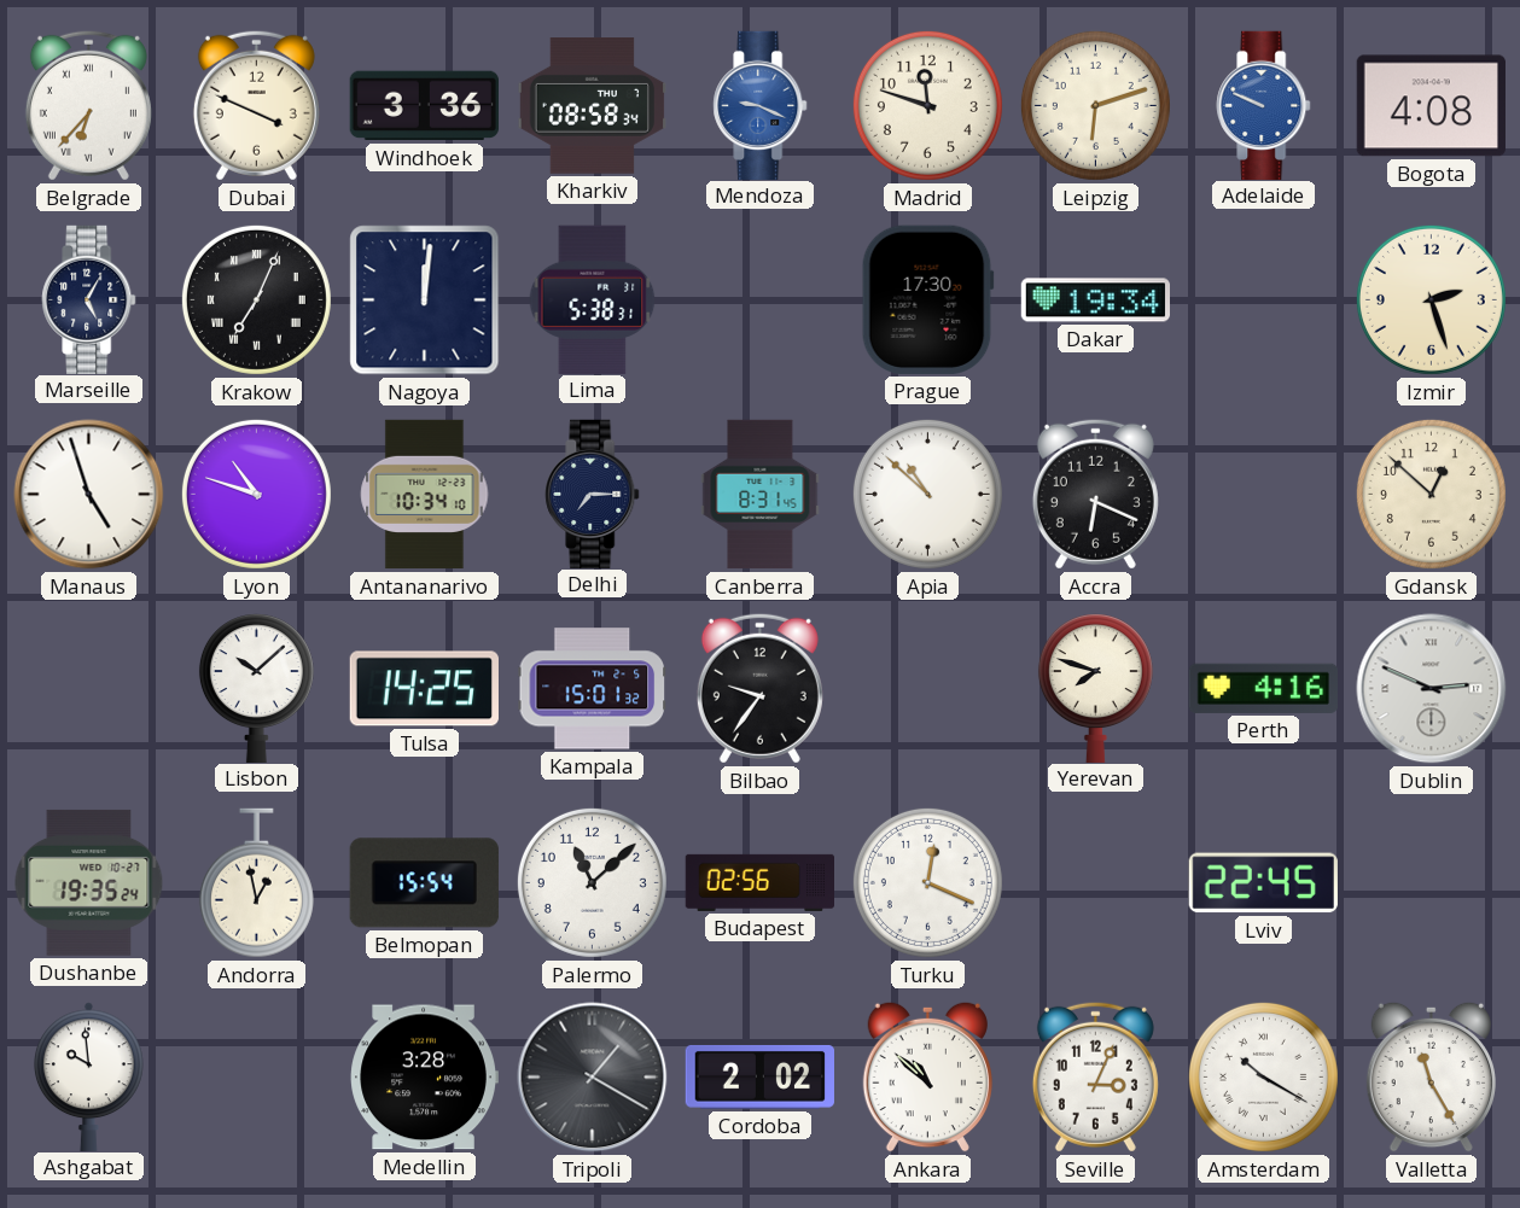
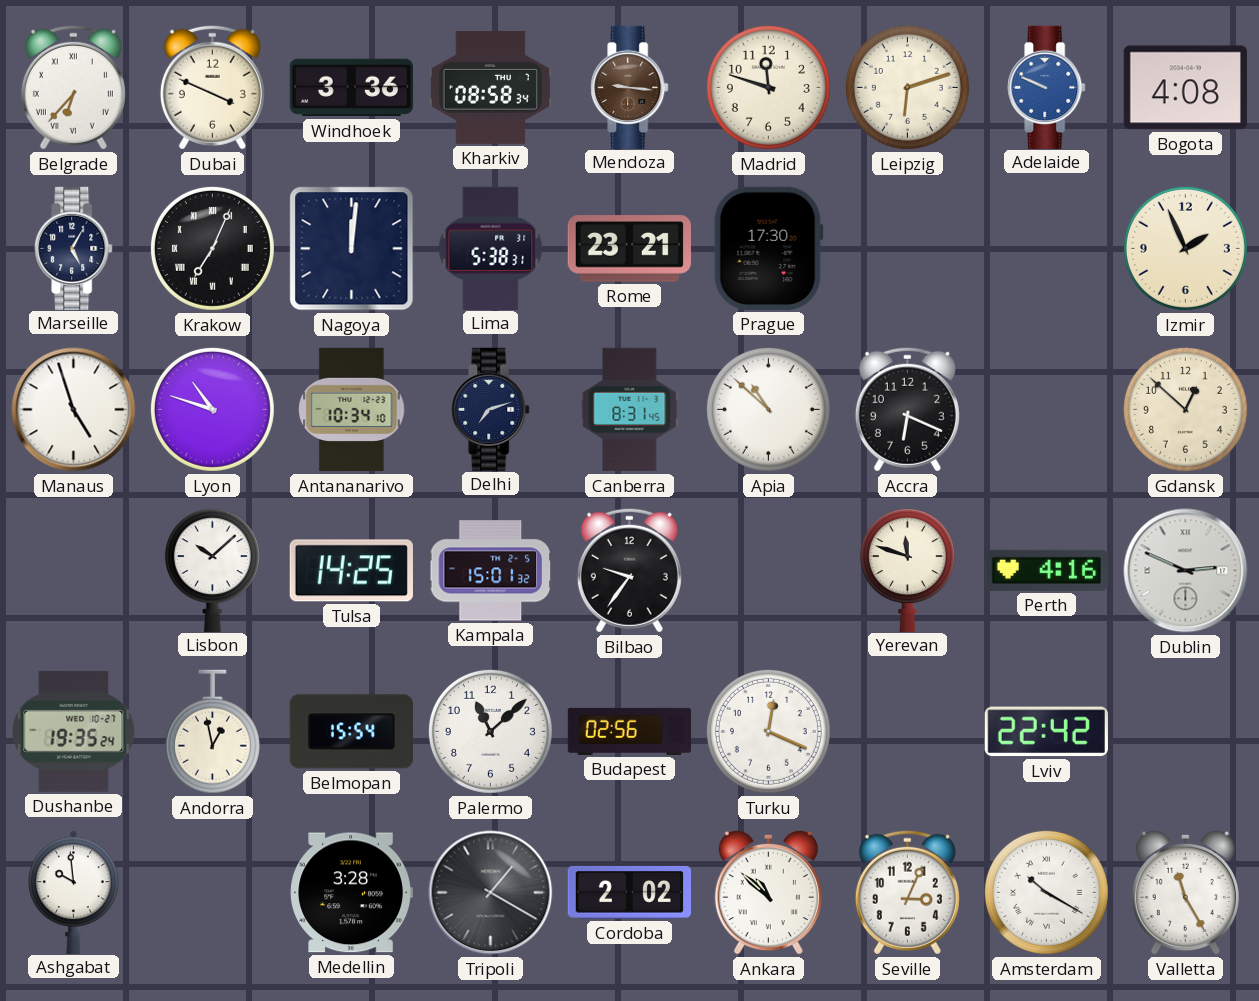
Mendoza: 9:19 -> 9:16 (630, 87)
Mendoza dial: blue -> brown (630, 87)
Rome: none -> 23:21 (629, 249)
Dakar: 19:34 -> none (1095, 300)
Izmir: 2:27 -> 1:56 (1185, 248)
Delhi: 7:15 -> 7:12 (491, 409)
Yerevan: 7:48 -> 11:48 (907, 570)
Lviv: 22:45 -> 22:42 (1046, 732)
